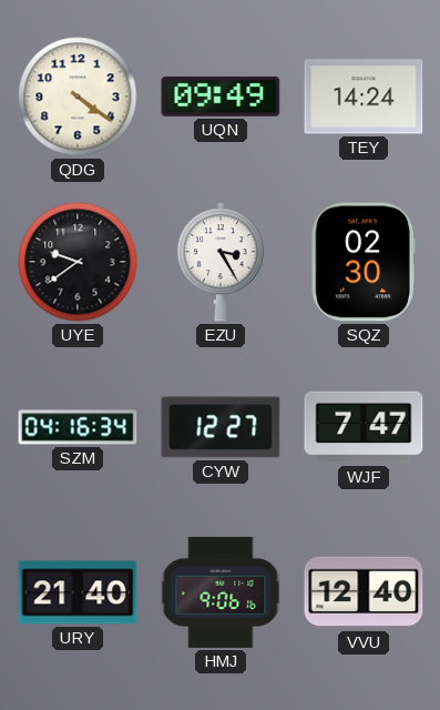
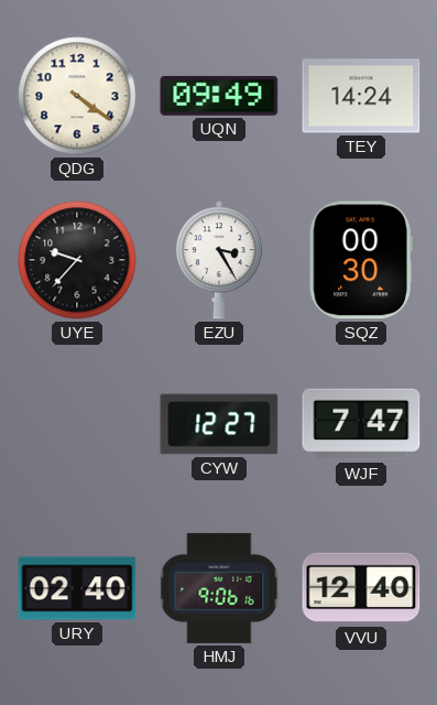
UYE: 9:39 -> 9:37 (77, 260)
SQZ: 02:30 -> 00:30 (361, 260)
SZM: 04:16 -> none (78, 427)
URY: 21:40 -> 02:40 (77, 588)
